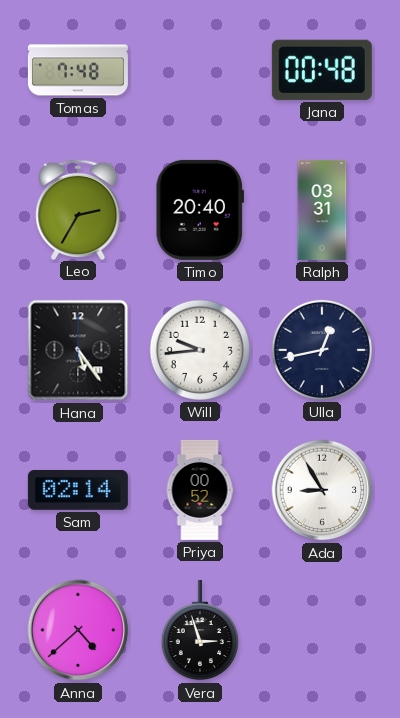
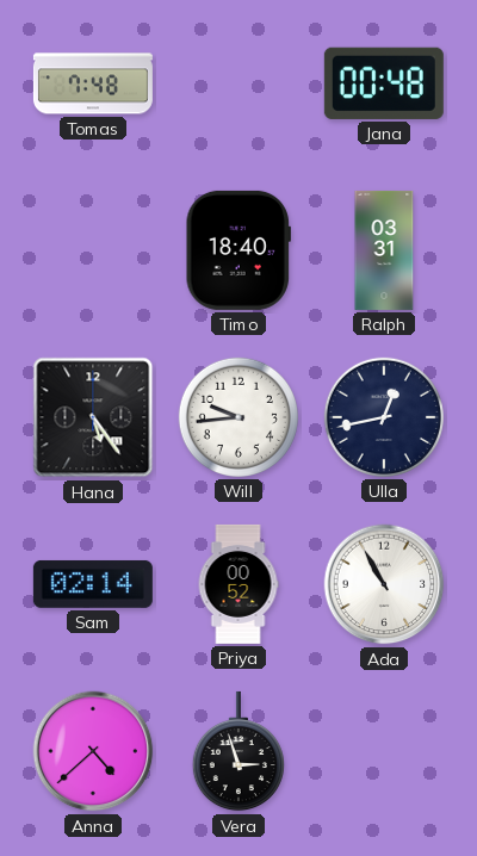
Leo: 2:35 -> none (78, 209)
Timo: 20:40 -> 18:40 (238, 250)
Ada: 8:55 -> 10:55 (384, 584)
